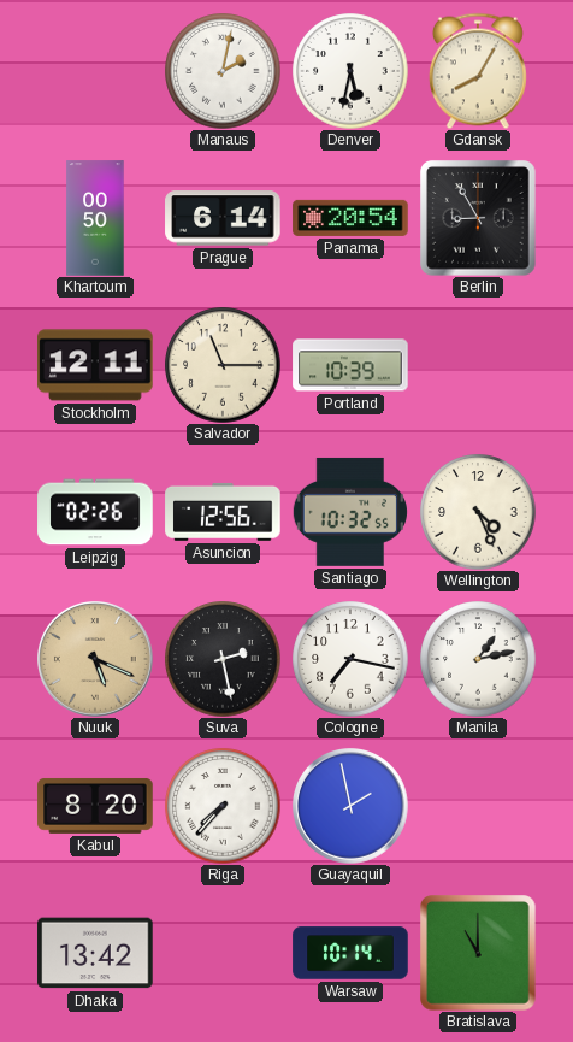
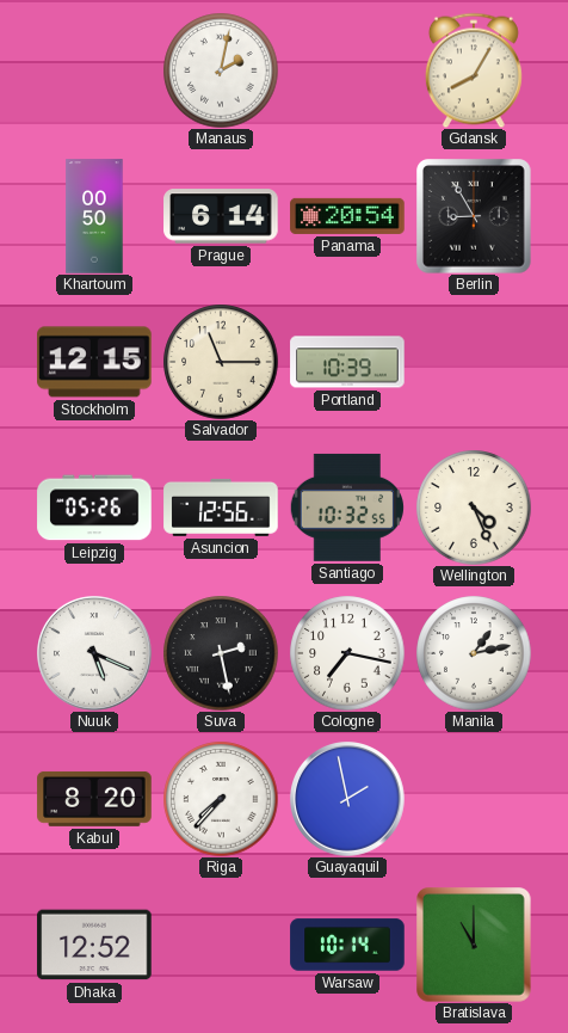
Denver: 5:32 -> none (350, 71)
Stockholm: 12:11 -> 12:15 (94, 362)
Leipzig: 02:26 -> 05:26 (94, 508)
Nuuk dial: champagne -> white (95, 654)
Dhaka: 13:42 -> 12:52 (94, 945)
